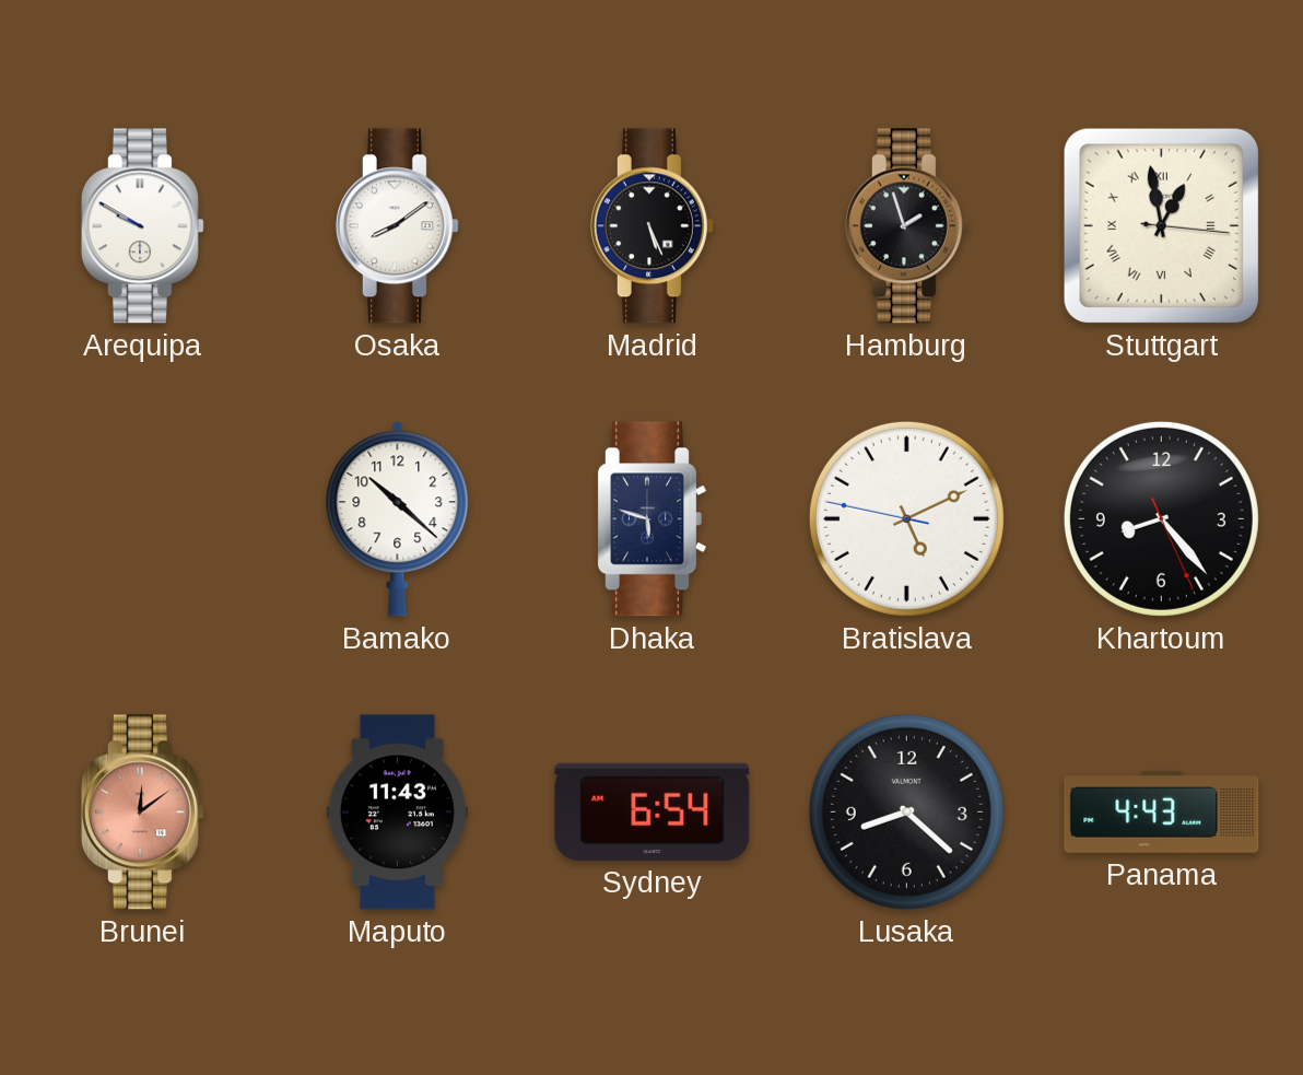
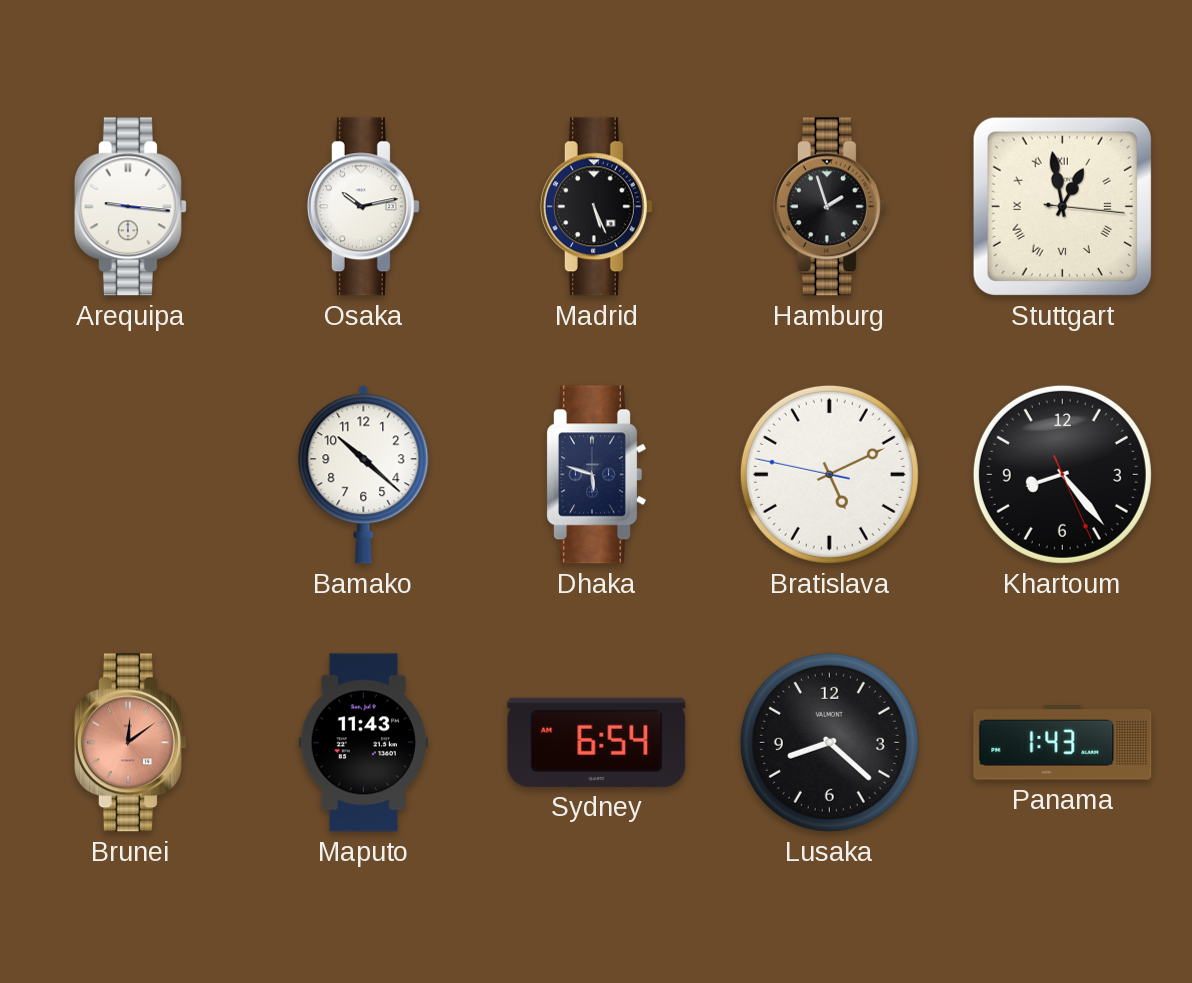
Arequipa: 9:50 -> 9:16 (130, 207)
Osaka: 8:09 -> 10:13 (363, 207)
Panama: 4:43 -> 1:43 (1063, 743)
